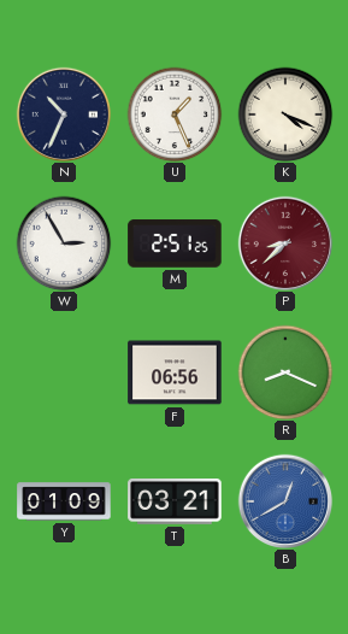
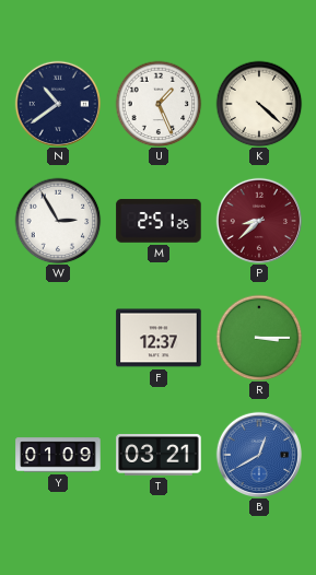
N: 10:34 -> 10:39 (57, 103)
K: 4:19 -> 4:22 (259, 104)
F: 06:56 -> 12:37 (159, 338)
R: 8:19 -> 3:15 (259, 338)
